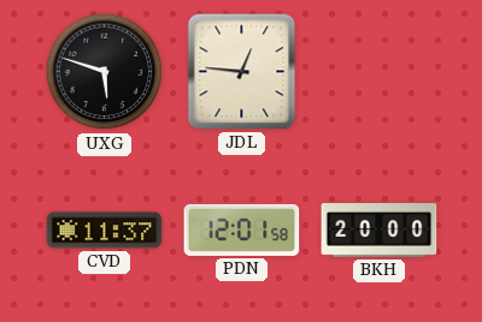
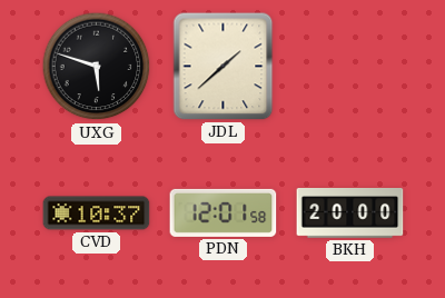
JDL: 12:46 -> 1:38 (224, 67)
CVD: 11:37 -> 10:37 (97, 213)
